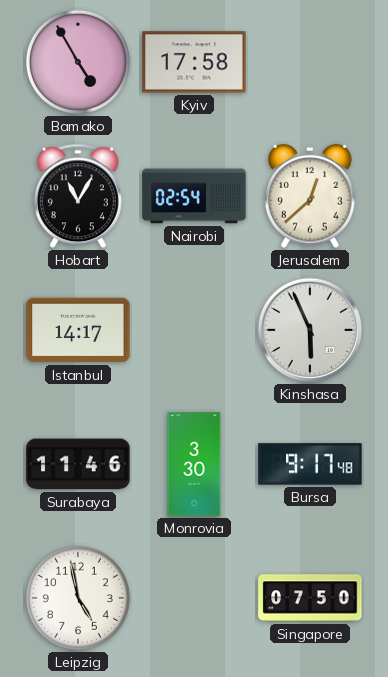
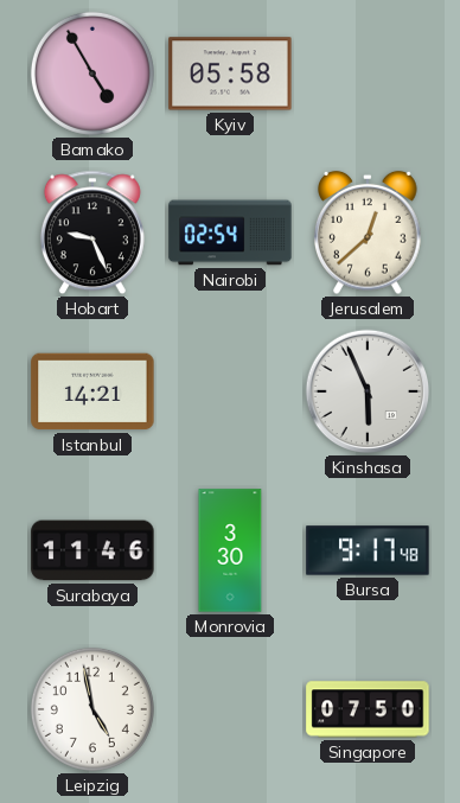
Kyiv: 17:58 -> 05:58 (230, 74)
Hobart: 11:05 -> 9:26 (92, 232)
Istanbul: 14:17 -> 14:21 (92, 391)
